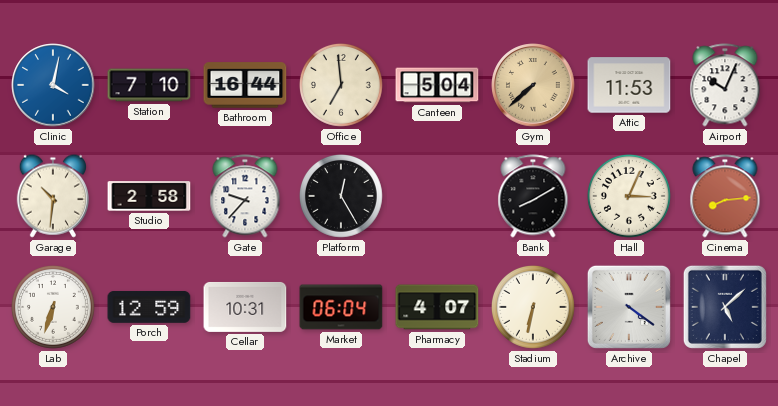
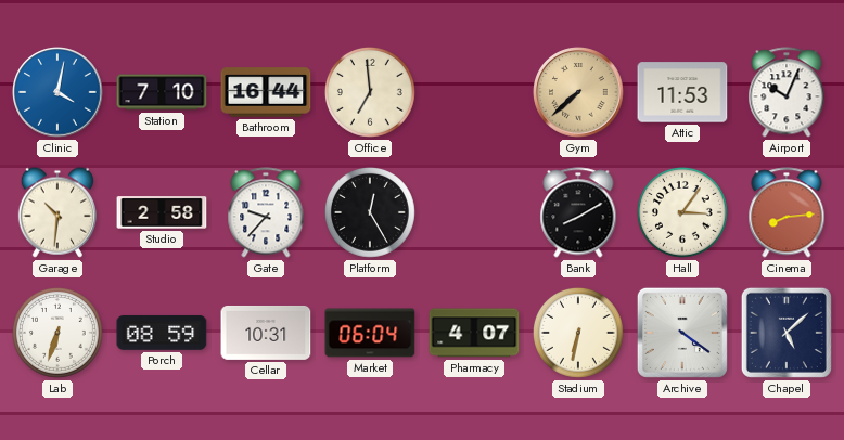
Canteen: 5:04 -> none (437, 85)
Hall: 3:04 -> 3:06 (683, 213)
Porch: 12:59 -> 08:59 (162, 333)
